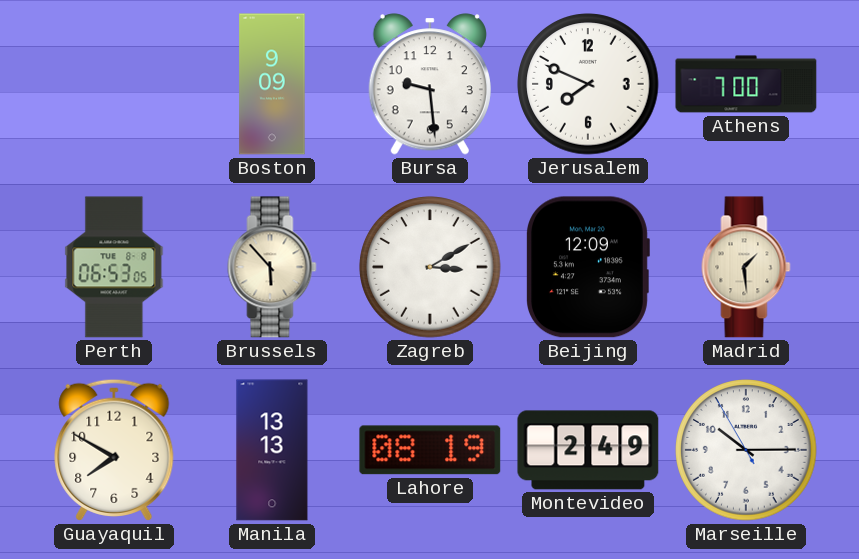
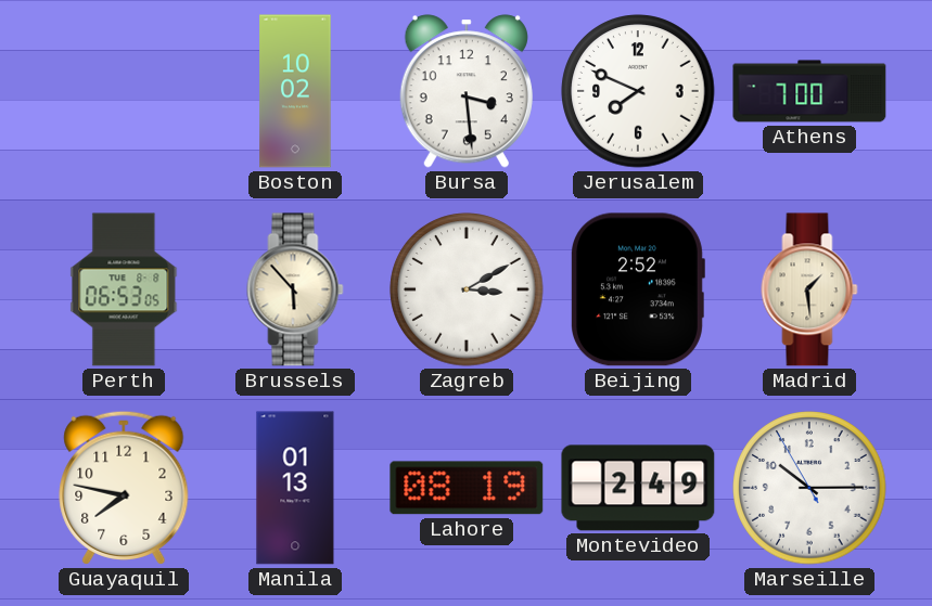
Boston: 9:09 -> 10:02 (295, 91)
Bursa: 9:29 -> 3:29 (467, 91)
Beijing: 12:09 -> 2:52 (638, 289)
Guayaquil: 7:50 -> 7:47 (124, 488)
Manila: 13:13 -> 01:13 (295, 488)
